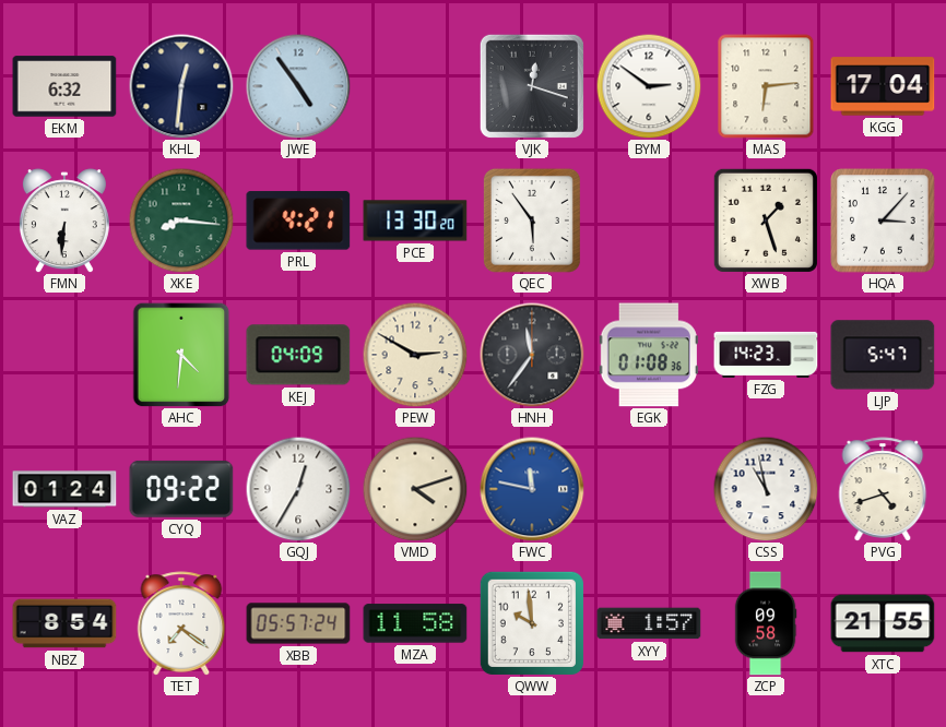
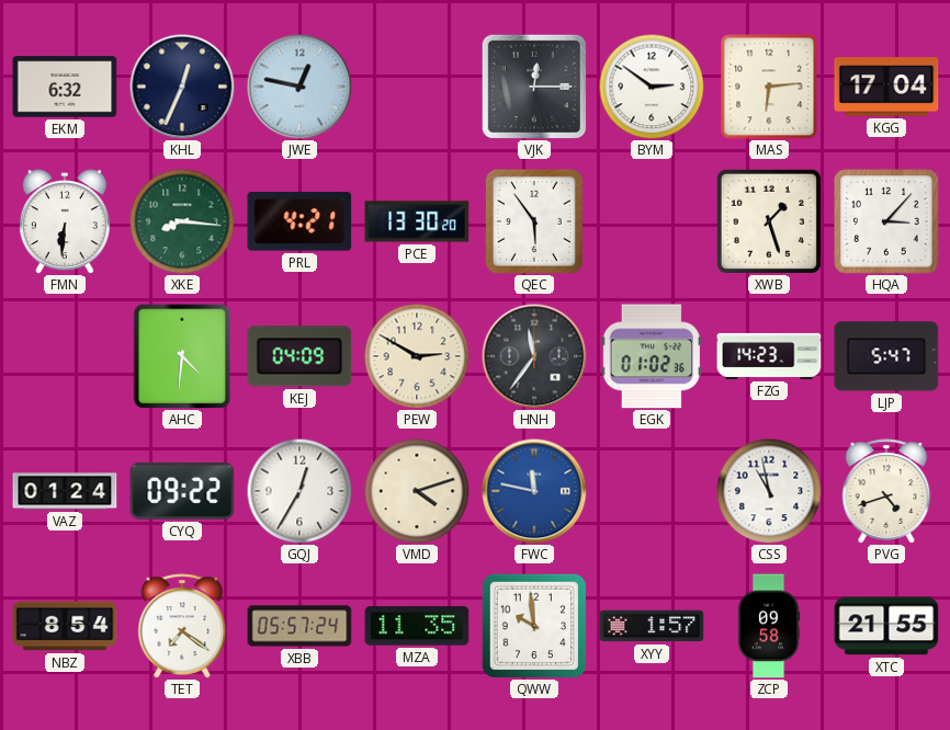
KHL: 12:31 -> 12:34 (182, 87)
JWE: 4:54 -> 12:47 (299, 87)
VJK: 12:18 -> 12:15 (534, 87)
EGK: 01:08 -> 01:02 (652, 356)
MZA: 11:58 -> 11:35 (417, 626)
